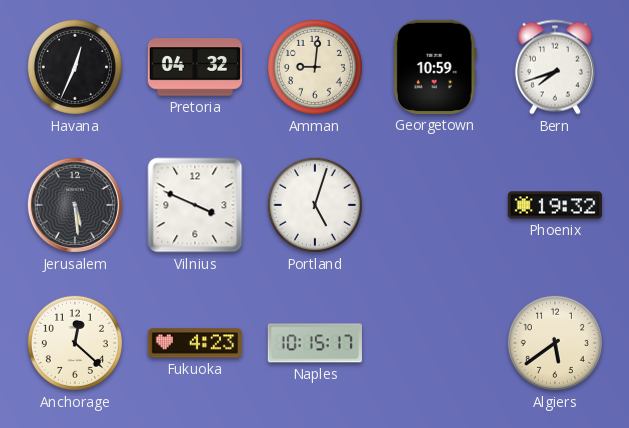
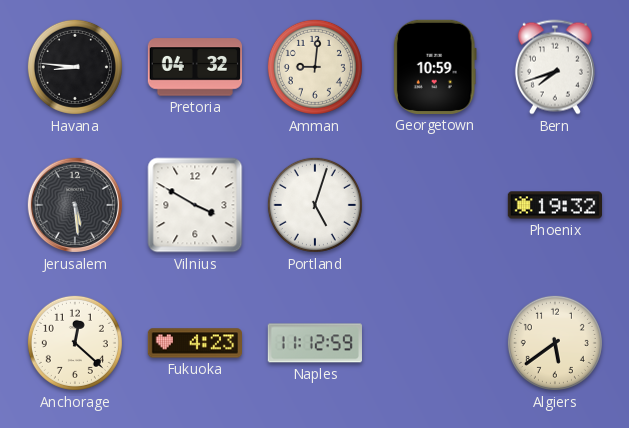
Havana: 12:34 -> 8:46 (75, 67)
Vilnius: 3:49 -> 3:50 (195, 205)
Naples: 10:15 -> 11:12 (315, 343)
